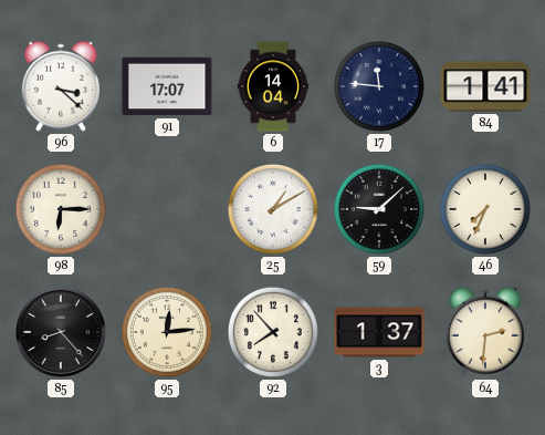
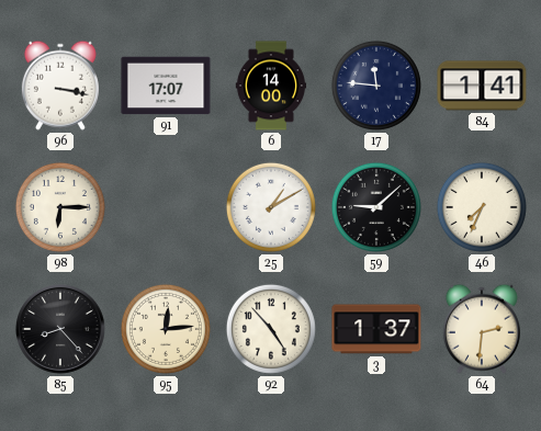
96: 3:22 -> 3:17 (60, 86)
6: 14:04 -> 14:00 (270, 86)
92: 7:53 -> 4:53 (271, 329)
